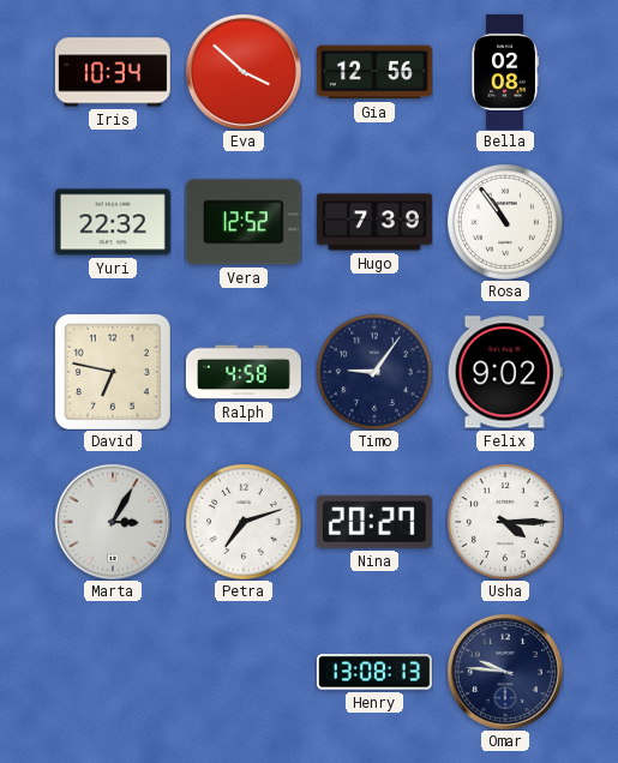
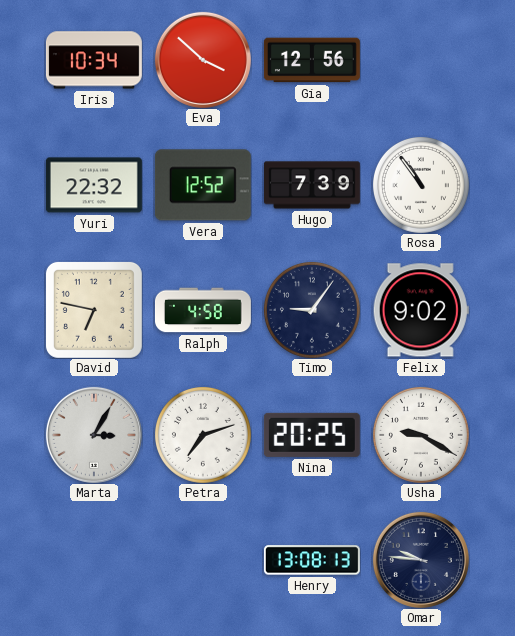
Bella: 02:08 -> none (505, 72)
Nina: 20:27 -> 20:25 (312, 435)
Usha: 4:15 -> 9:20 (421, 435)
